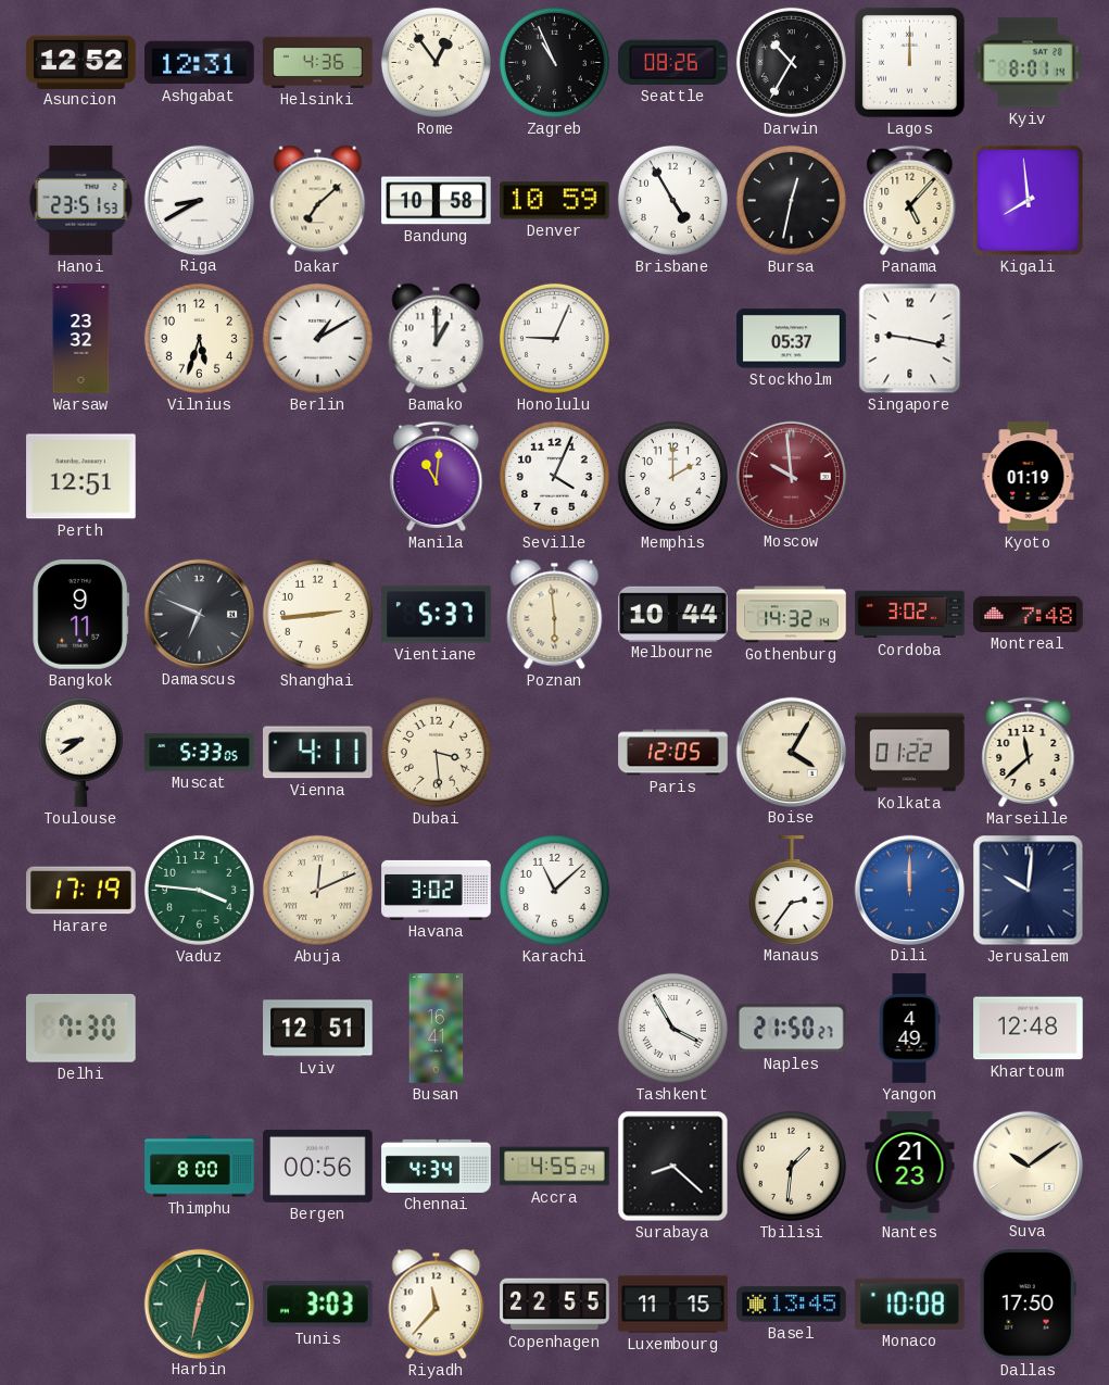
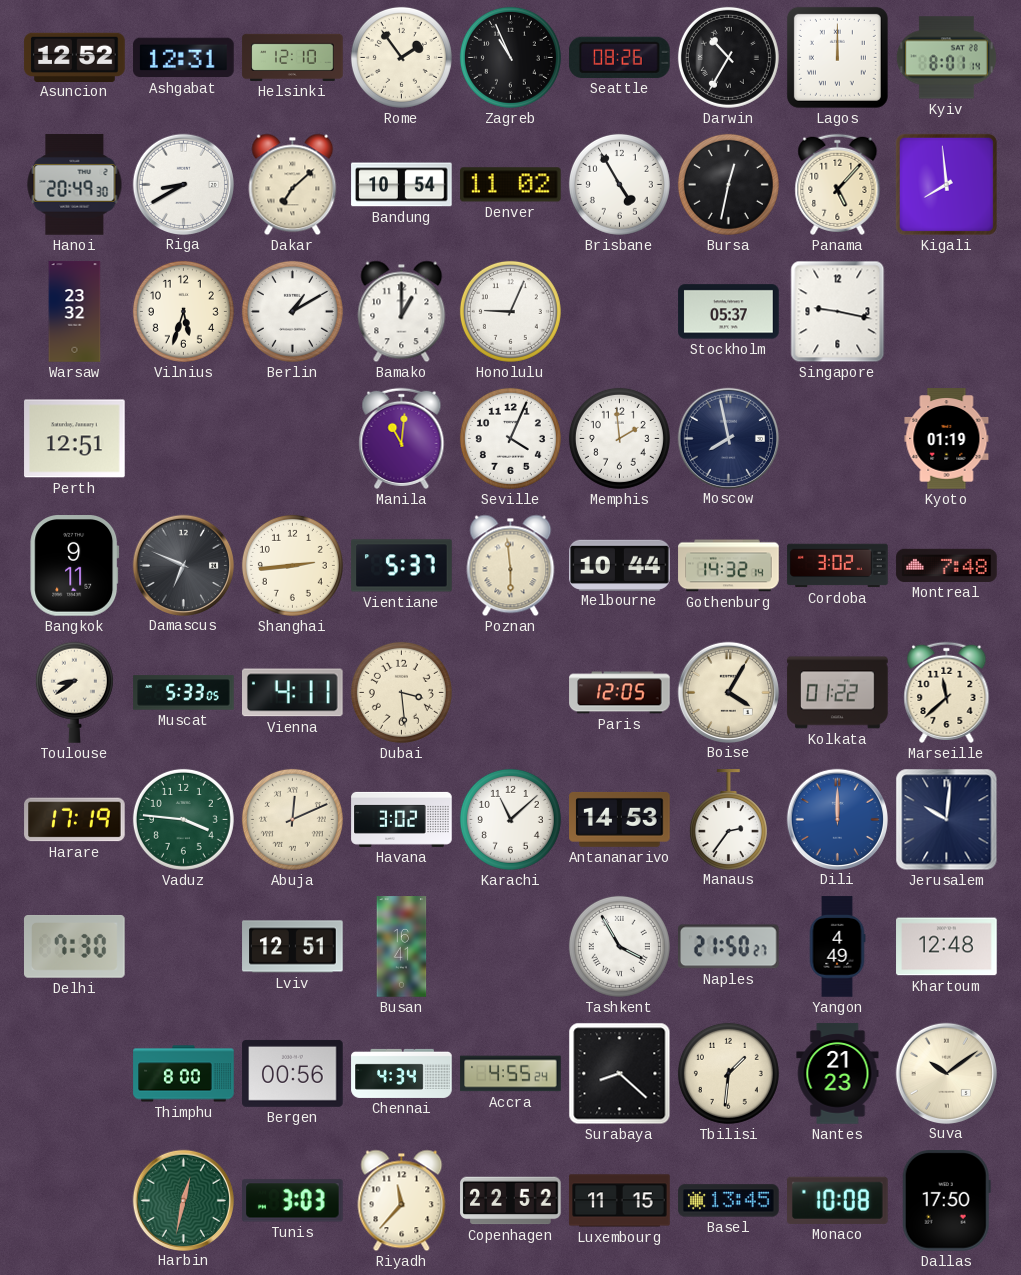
Helsinki: 4:36 -> 12:10 (293, 57)
Rome: 12:54 -> 1:54 (401, 57)
Hanoi: 23:51 -> 20:49 (75, 185)
Bandung: 10:58 -> 10:54 (402, 185)
Denver: 10:59 -> 11:02 (511, 185)
Memphis: 2:00 -> 1:59 (619, 438)
Moscow: 9:59 -> 7:58 (728, 438)
Moscow dial: burgundy -> navy (728, 438)
Antananarivo: none -> 14:53 (620, 819)
Copenhagen: 22:55 -> 22:52 (511, 1201)
